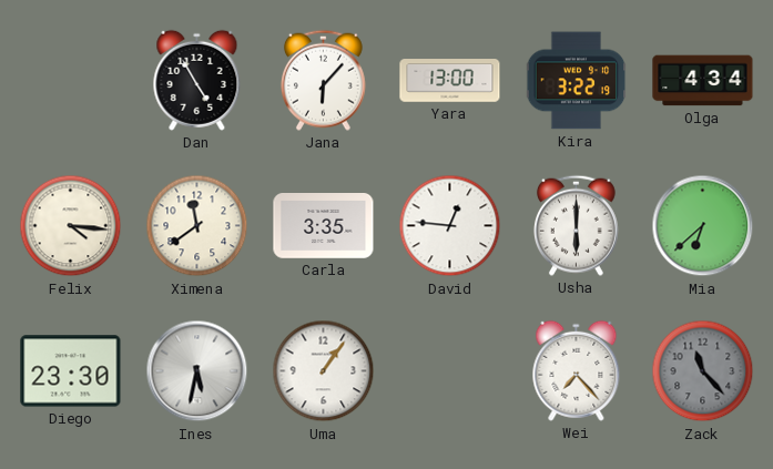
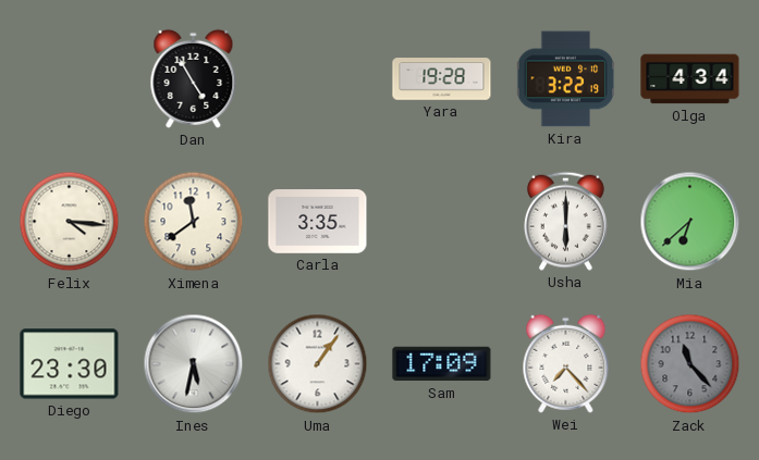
Jana: 6:07 -> none (323, 80)
Yara: 13:00 -> 19:28 (442, 79)
David: 12:46 -> none (450, 226)
Sam: none -> 17:09 (442, 364)
